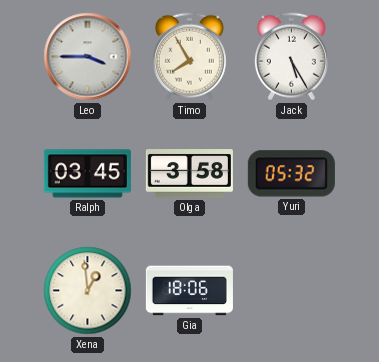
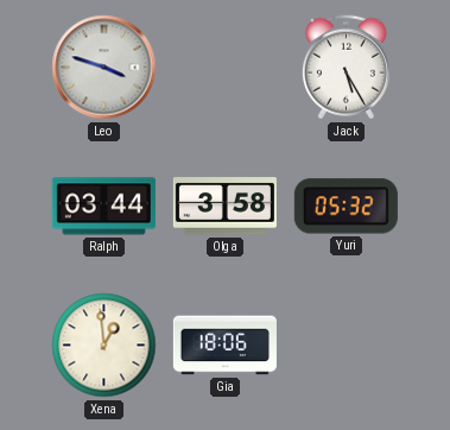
Leo: 3:45 -> 3:48 (104, 68)
Timo: 7:55 -> none (189, 57)
Ralph: 03:45 -> 03:44 (103, 207)
